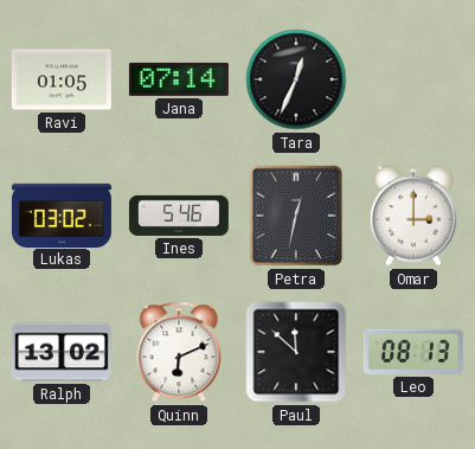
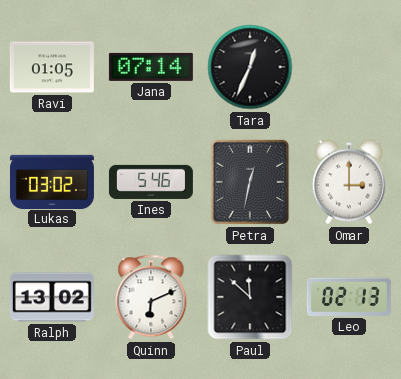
Leo: 08:13 -> 02:13 (349, 297)
